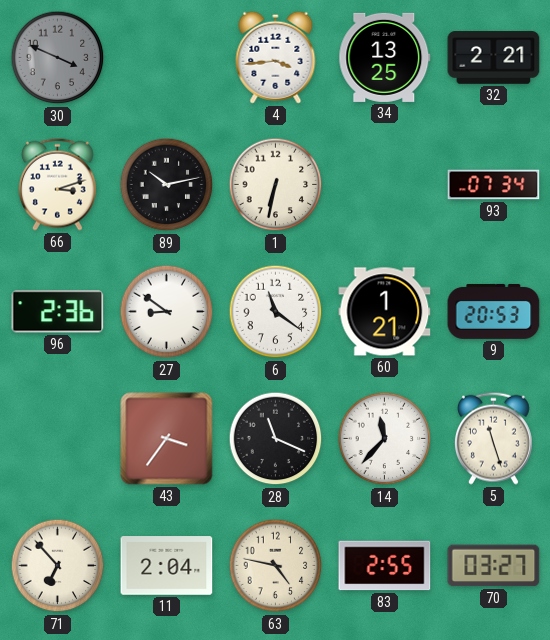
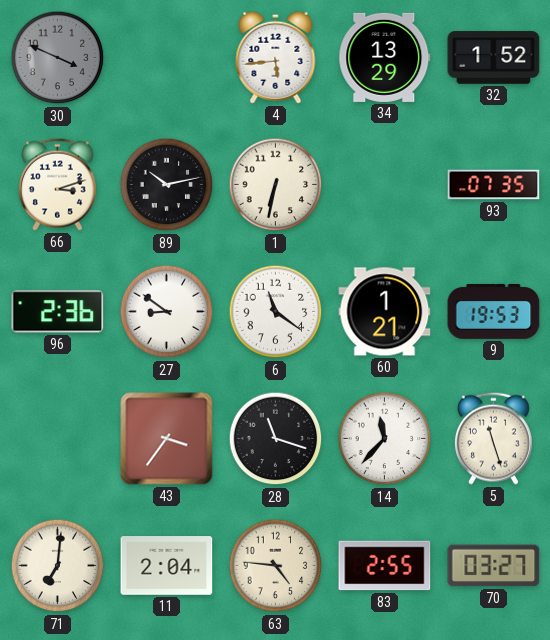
4: 3:44 -> 5:44 (276, 57)
34: 13:25 -> 13:29 (385, 57)
32: 2:21 -> 1:52 (494, 58)
93: 07:34 -> 07:35 (494, 185)
9: 20:53 -> 19:53 (494, 311)
28: 11:19 -> 11:18 (276, 439)
71: 6:53 -> 7:01 (58, 566)
63: 4:47 -> 4:46 (276, 566)
